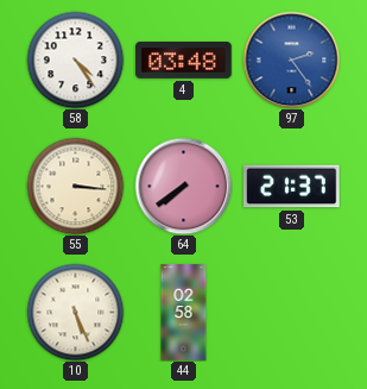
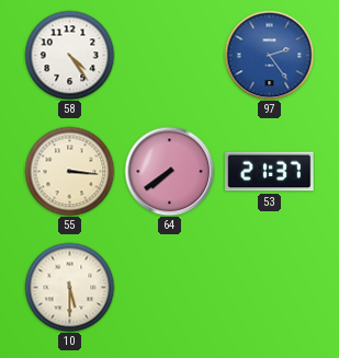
4: 03:48 -> none (184, 61)
10: 5:26 -> 5:30 (69, 287)
44: 02:58 -> none (184, 313)
